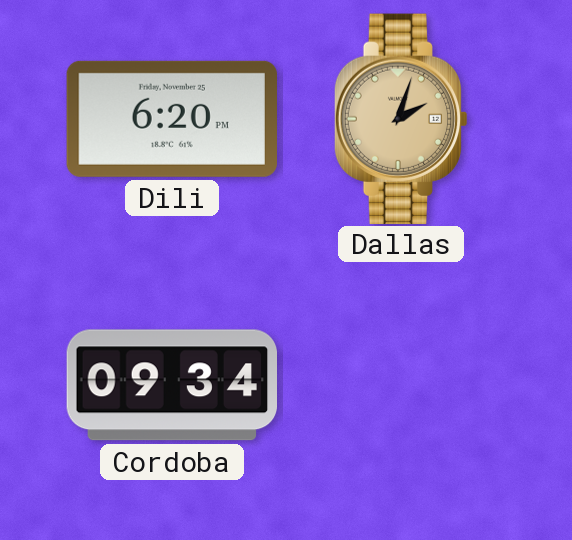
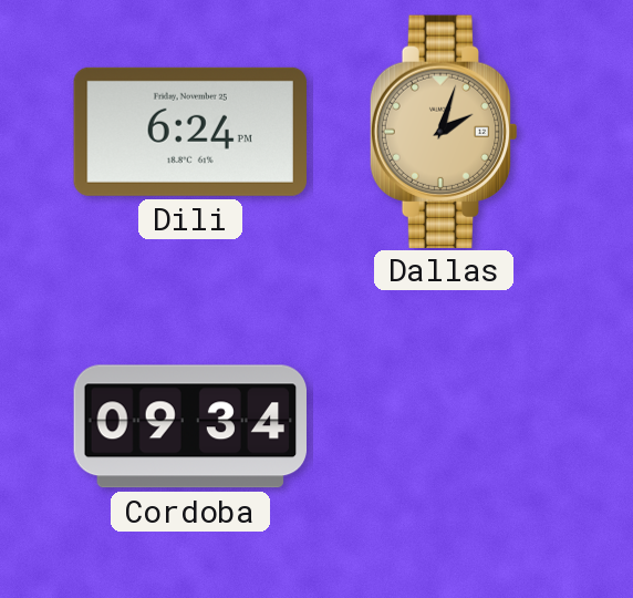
Dili: 6:20 -> 6:24 (190, 132)
